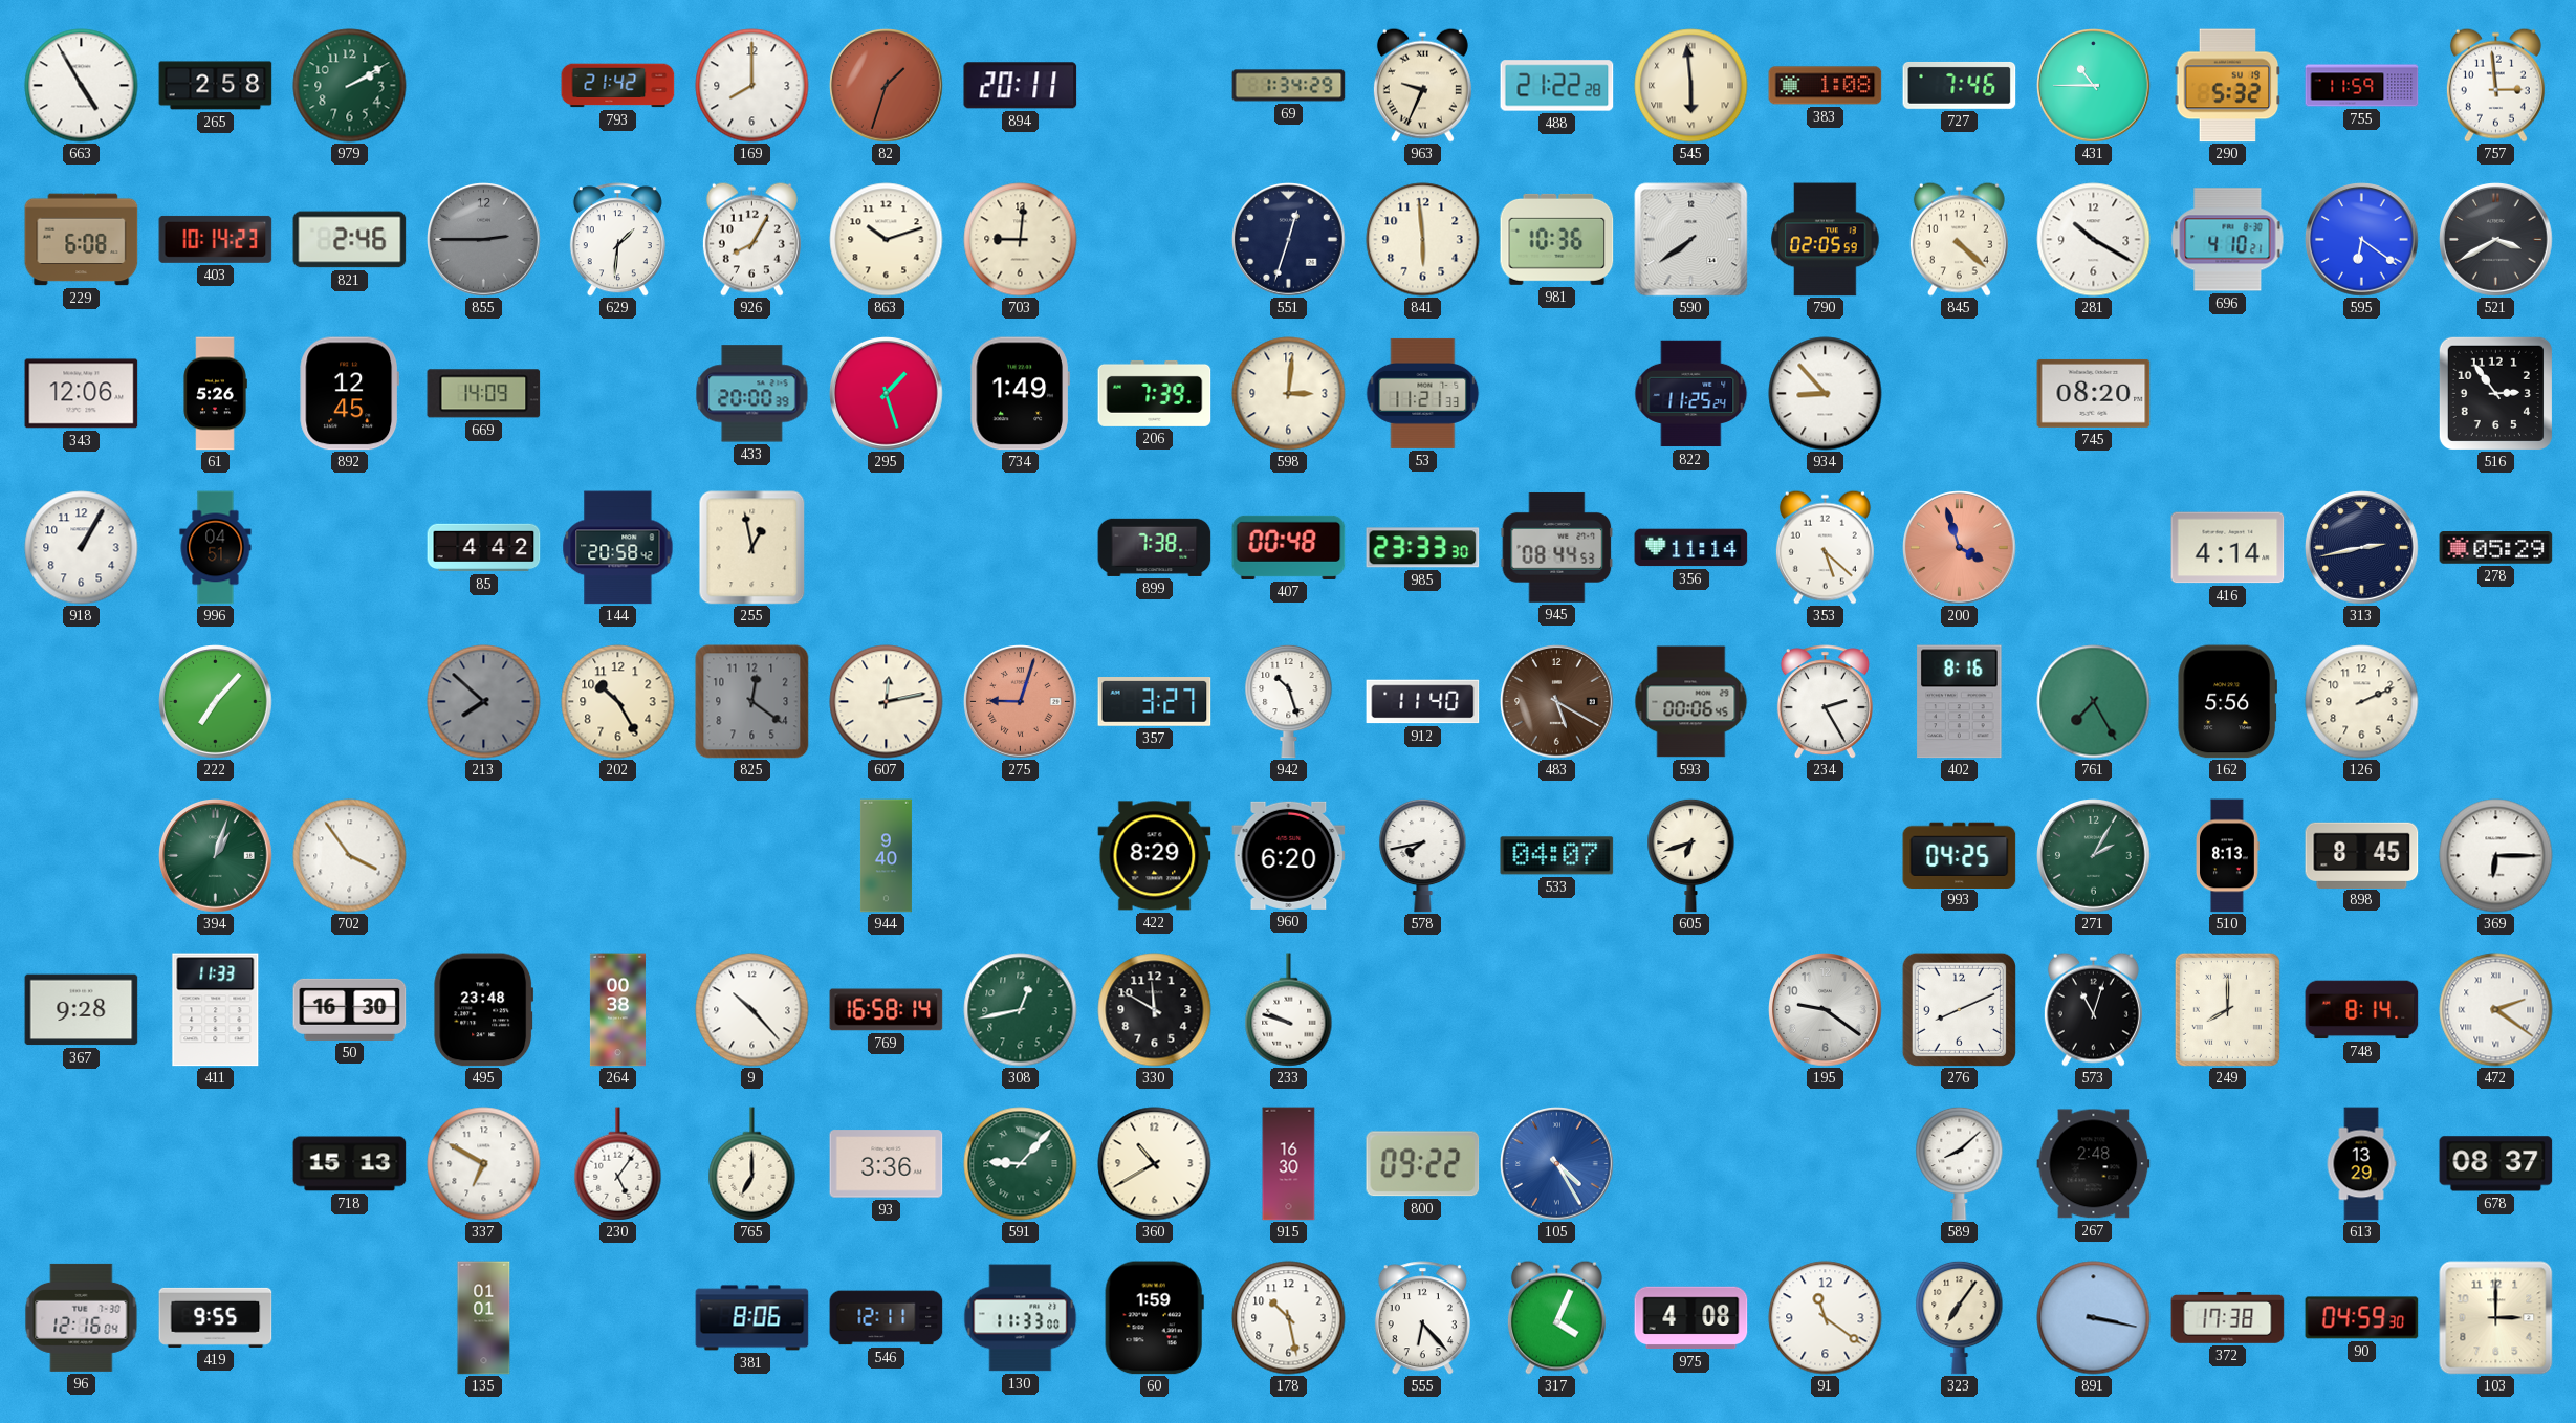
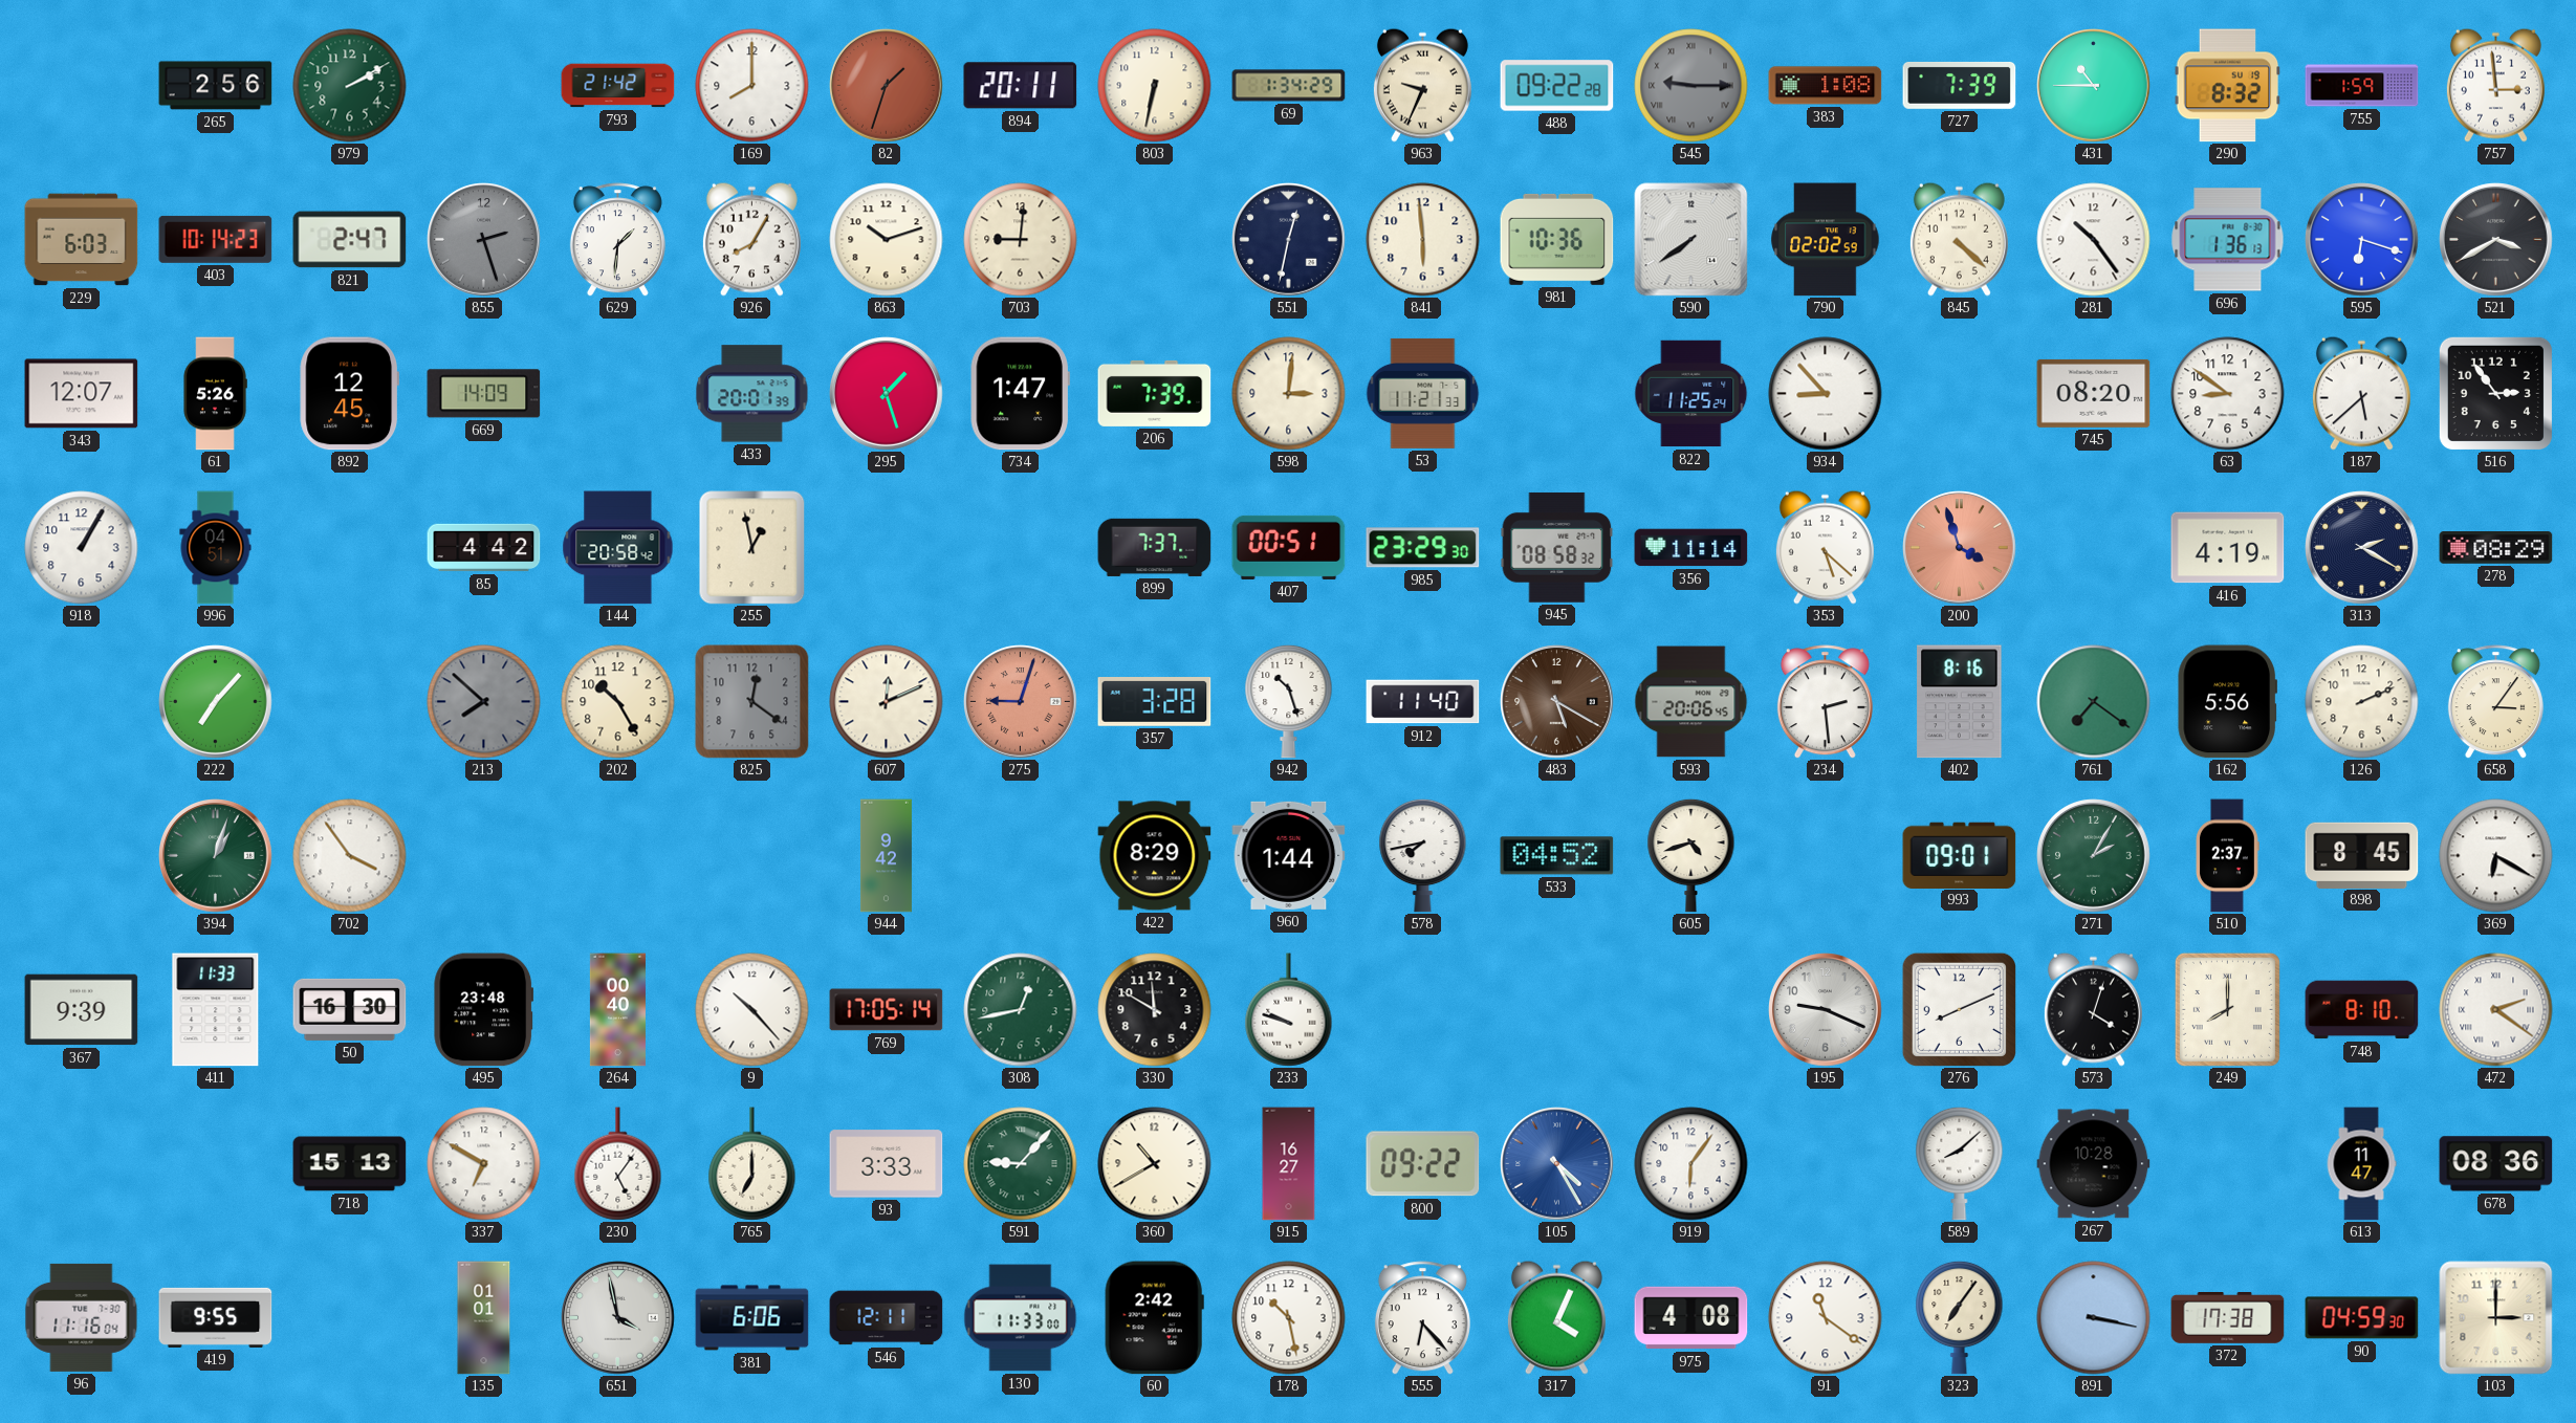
663: 4:55 -> none (82, 86)
265: 2:58 -> 2:56 (216, 86)
803: none -> 6:32 (1155, 86)
488: 21:22 -> 09:22 (1557, 86)
545: 5:59 -> 9:15 (1691, 86)
545 dial: cream -> grey (1691, 86)
727: 7:46 -> 7:39 (1960, 85)
290: 5:32 -> 8:32 (2228, 86)
755: 11:59 -> 1:59 (2362, 86)
229: 6:08 -> 6:03 (82, 240)
821: 2:46 -> 2:47 (350, 240)
855: 2:45 -> 2:27 (484, 240)
551: 12:33 -> 12:32 (1289, 240)
790: 02:05 -> 02:02 (1826, 240)
281: 10:20 -> 10:24 (2094, 240)
696: 4:10 -> 1:36 (2228, 240)
595: 6:21 -> 6:18 (2362, 240)
343: 12:06 -> 12:07 (82, 394)
433: 20:00 -> 20:01 (752, 394)
734: 1:49 -> 1:47 (1020, 394)
63: none -> 8:51 (2228, 394)
187: none -> 5:38 (2361, 393)
899: 7:38 -> 7:37 (1155, 547)
407: 00:48 -> 00:51 (1289, 547)
985: 23:33 -> 23:29 (1423, 548)
945: 08:44 -> 08:58 (1557, 547)
416: 4:14 -> 4:19 (2228, 548)
313: 2:43 -> 2:20 (2362, 548)
278: 05:29 -> 08:29 (2496, 548)
607: 12:13 -> 12:11 (887, 702)
357: 3:27 -> 3:28 (1155, 702)
593: 00:06 -> 20:06 (1691, 702)
234: 2:25 -> 2:29 (1825, 702)
761: 7:25 -> 7:21 (2094, 702)
658: none -> 3:06 (2495, 702)
944: 9:40 -> 9:42 (886, 856)
960: 6:20 -> 1:44 (1289, 855)
533: 04:07 -> 04:52 (1557, 856)
605: 6:42 -> 4:42 (1691, 855)
993: 04:25 -> 09:01 (1960, 855)
510: 8:13 -> 2:37 (2228, 856)
369: 6:15 -> 6:20 (2496, 856)
367: 9:28 -> 9:39 (82, 1010)
264: 00:38 -> 00:40 (617, 1010)
769: 16:58 -> 17:05 (887, 1010)
195: 9:21 -> 9:19 (1826, 1010)
573: 11:03 -> 4:03 (2093, 1009)
748: 8:14 -> 8:10 (2362, 1010)
93: 3:36 -> 3:33 (887, 1164)
915: 16:30 -> 16:27 (1289, 1164)
919: none -> 6:06 (1691, 1164)
267: 2:48 -> 10:28 (2094, 1164)
613: 13:29 -> 11:47 (2361, 1164)
678: 08:37 -> 08:36 (2496, 1164)
96: 12:16 -> 11:16 (82, 1317)
651: none -> 3:58 (618, 1318)
381: 8:06 -> 6:06 (752, 1318)
60: 1:59 -> 2:42 (1154, 1318)
